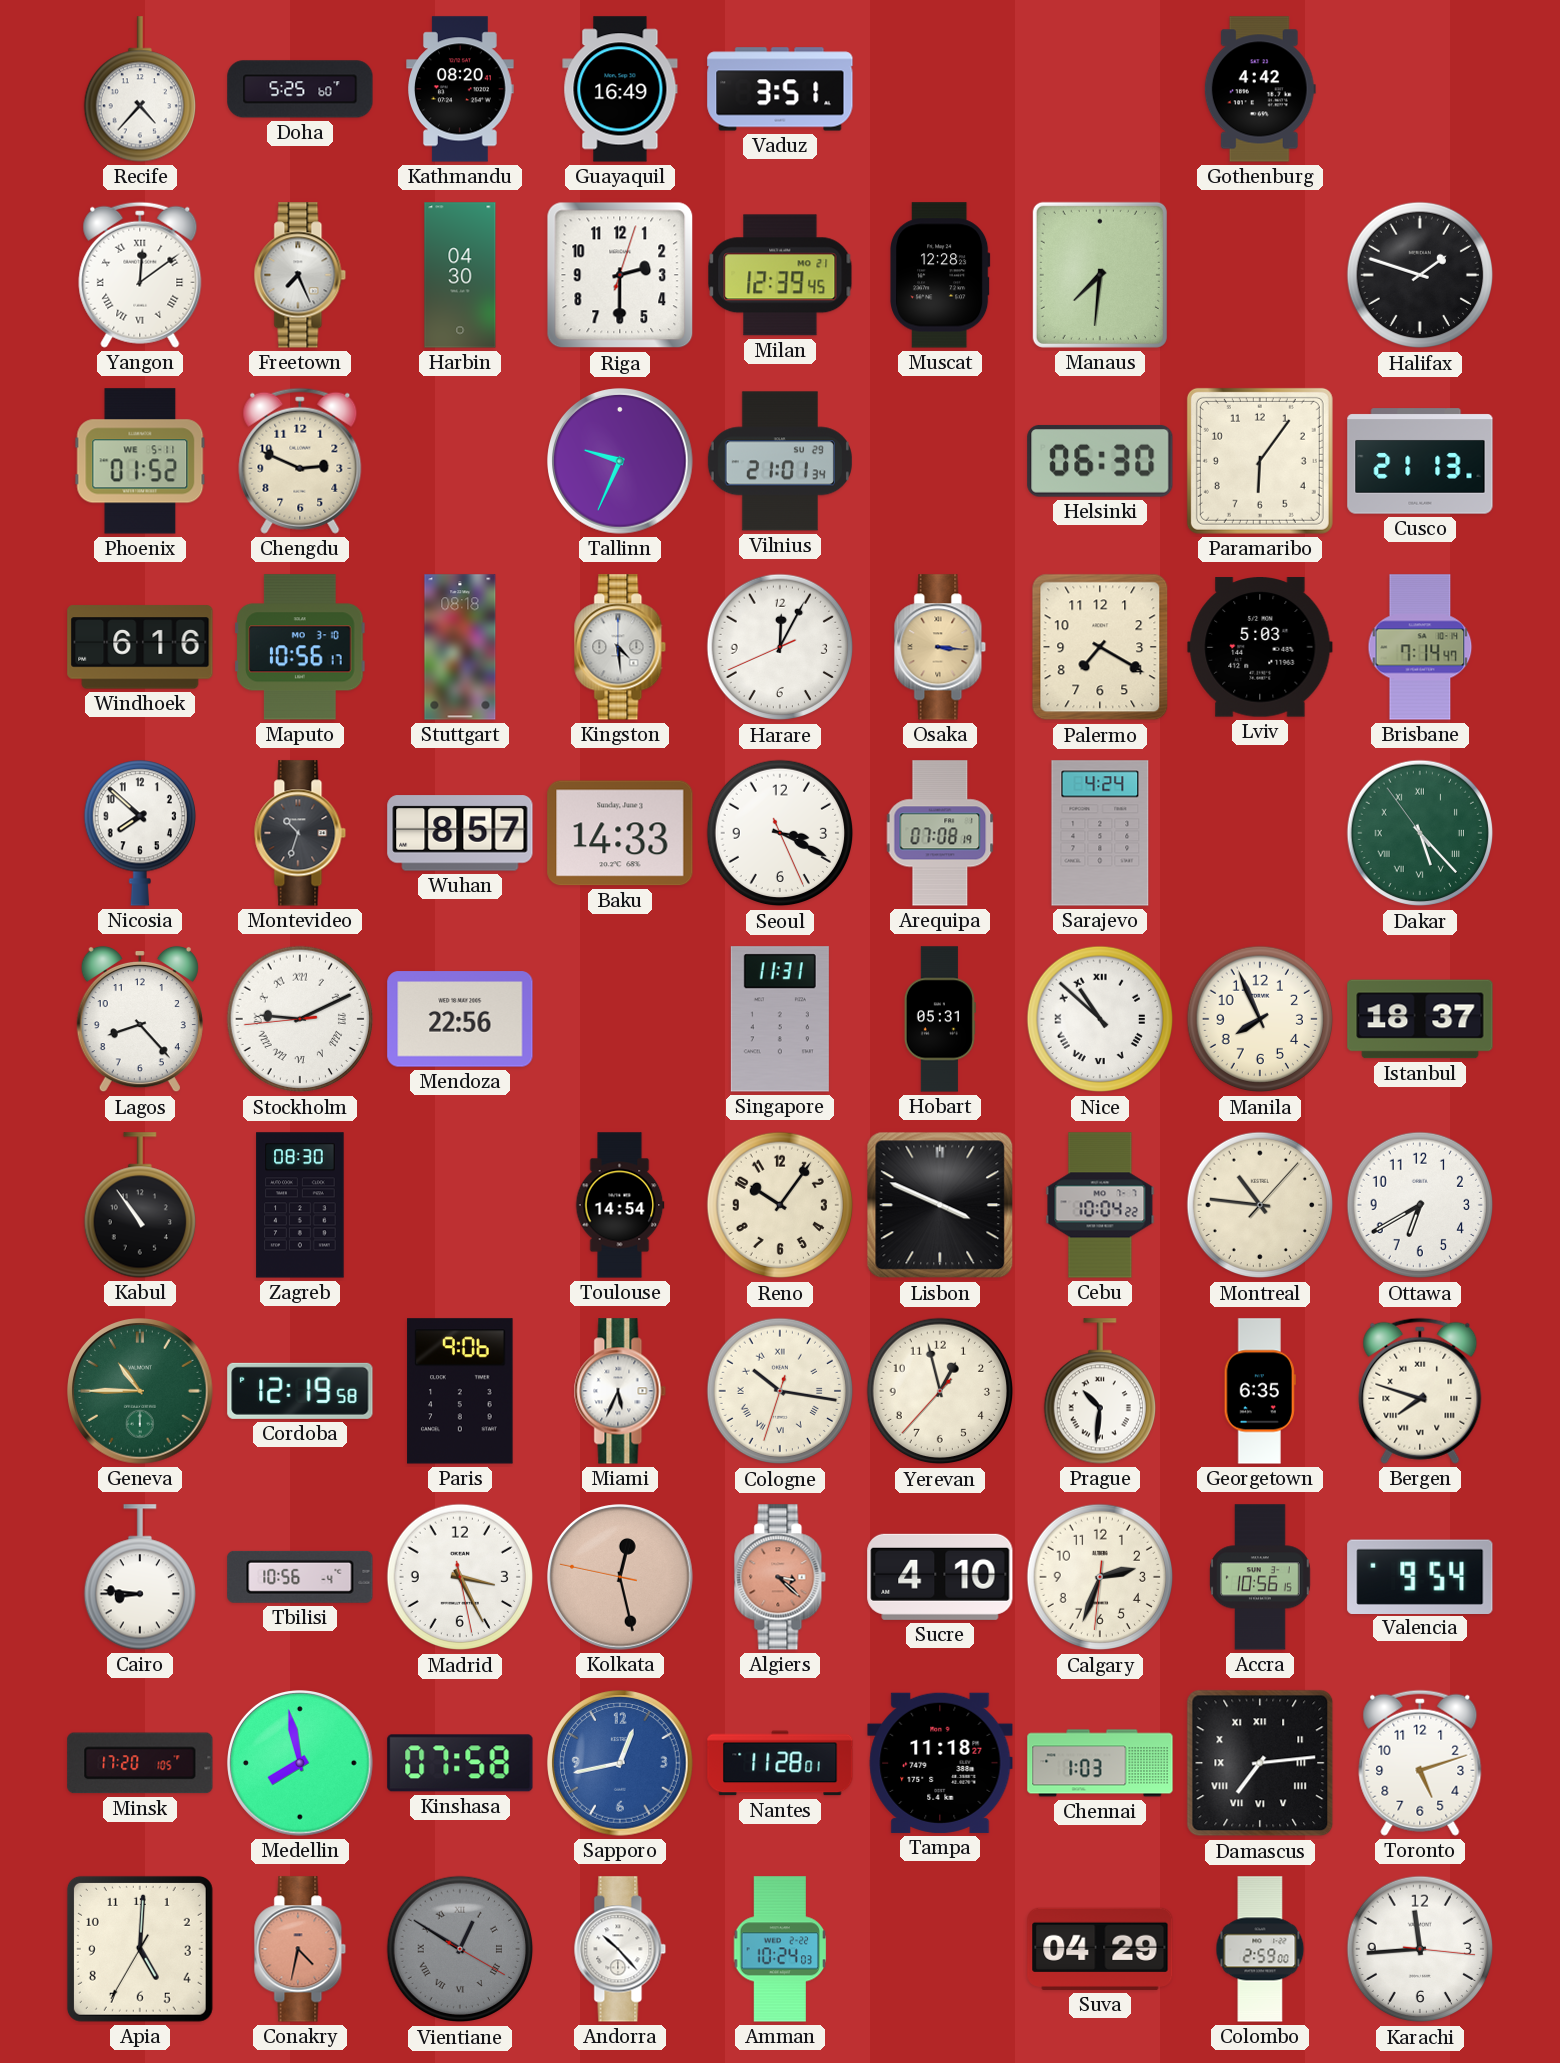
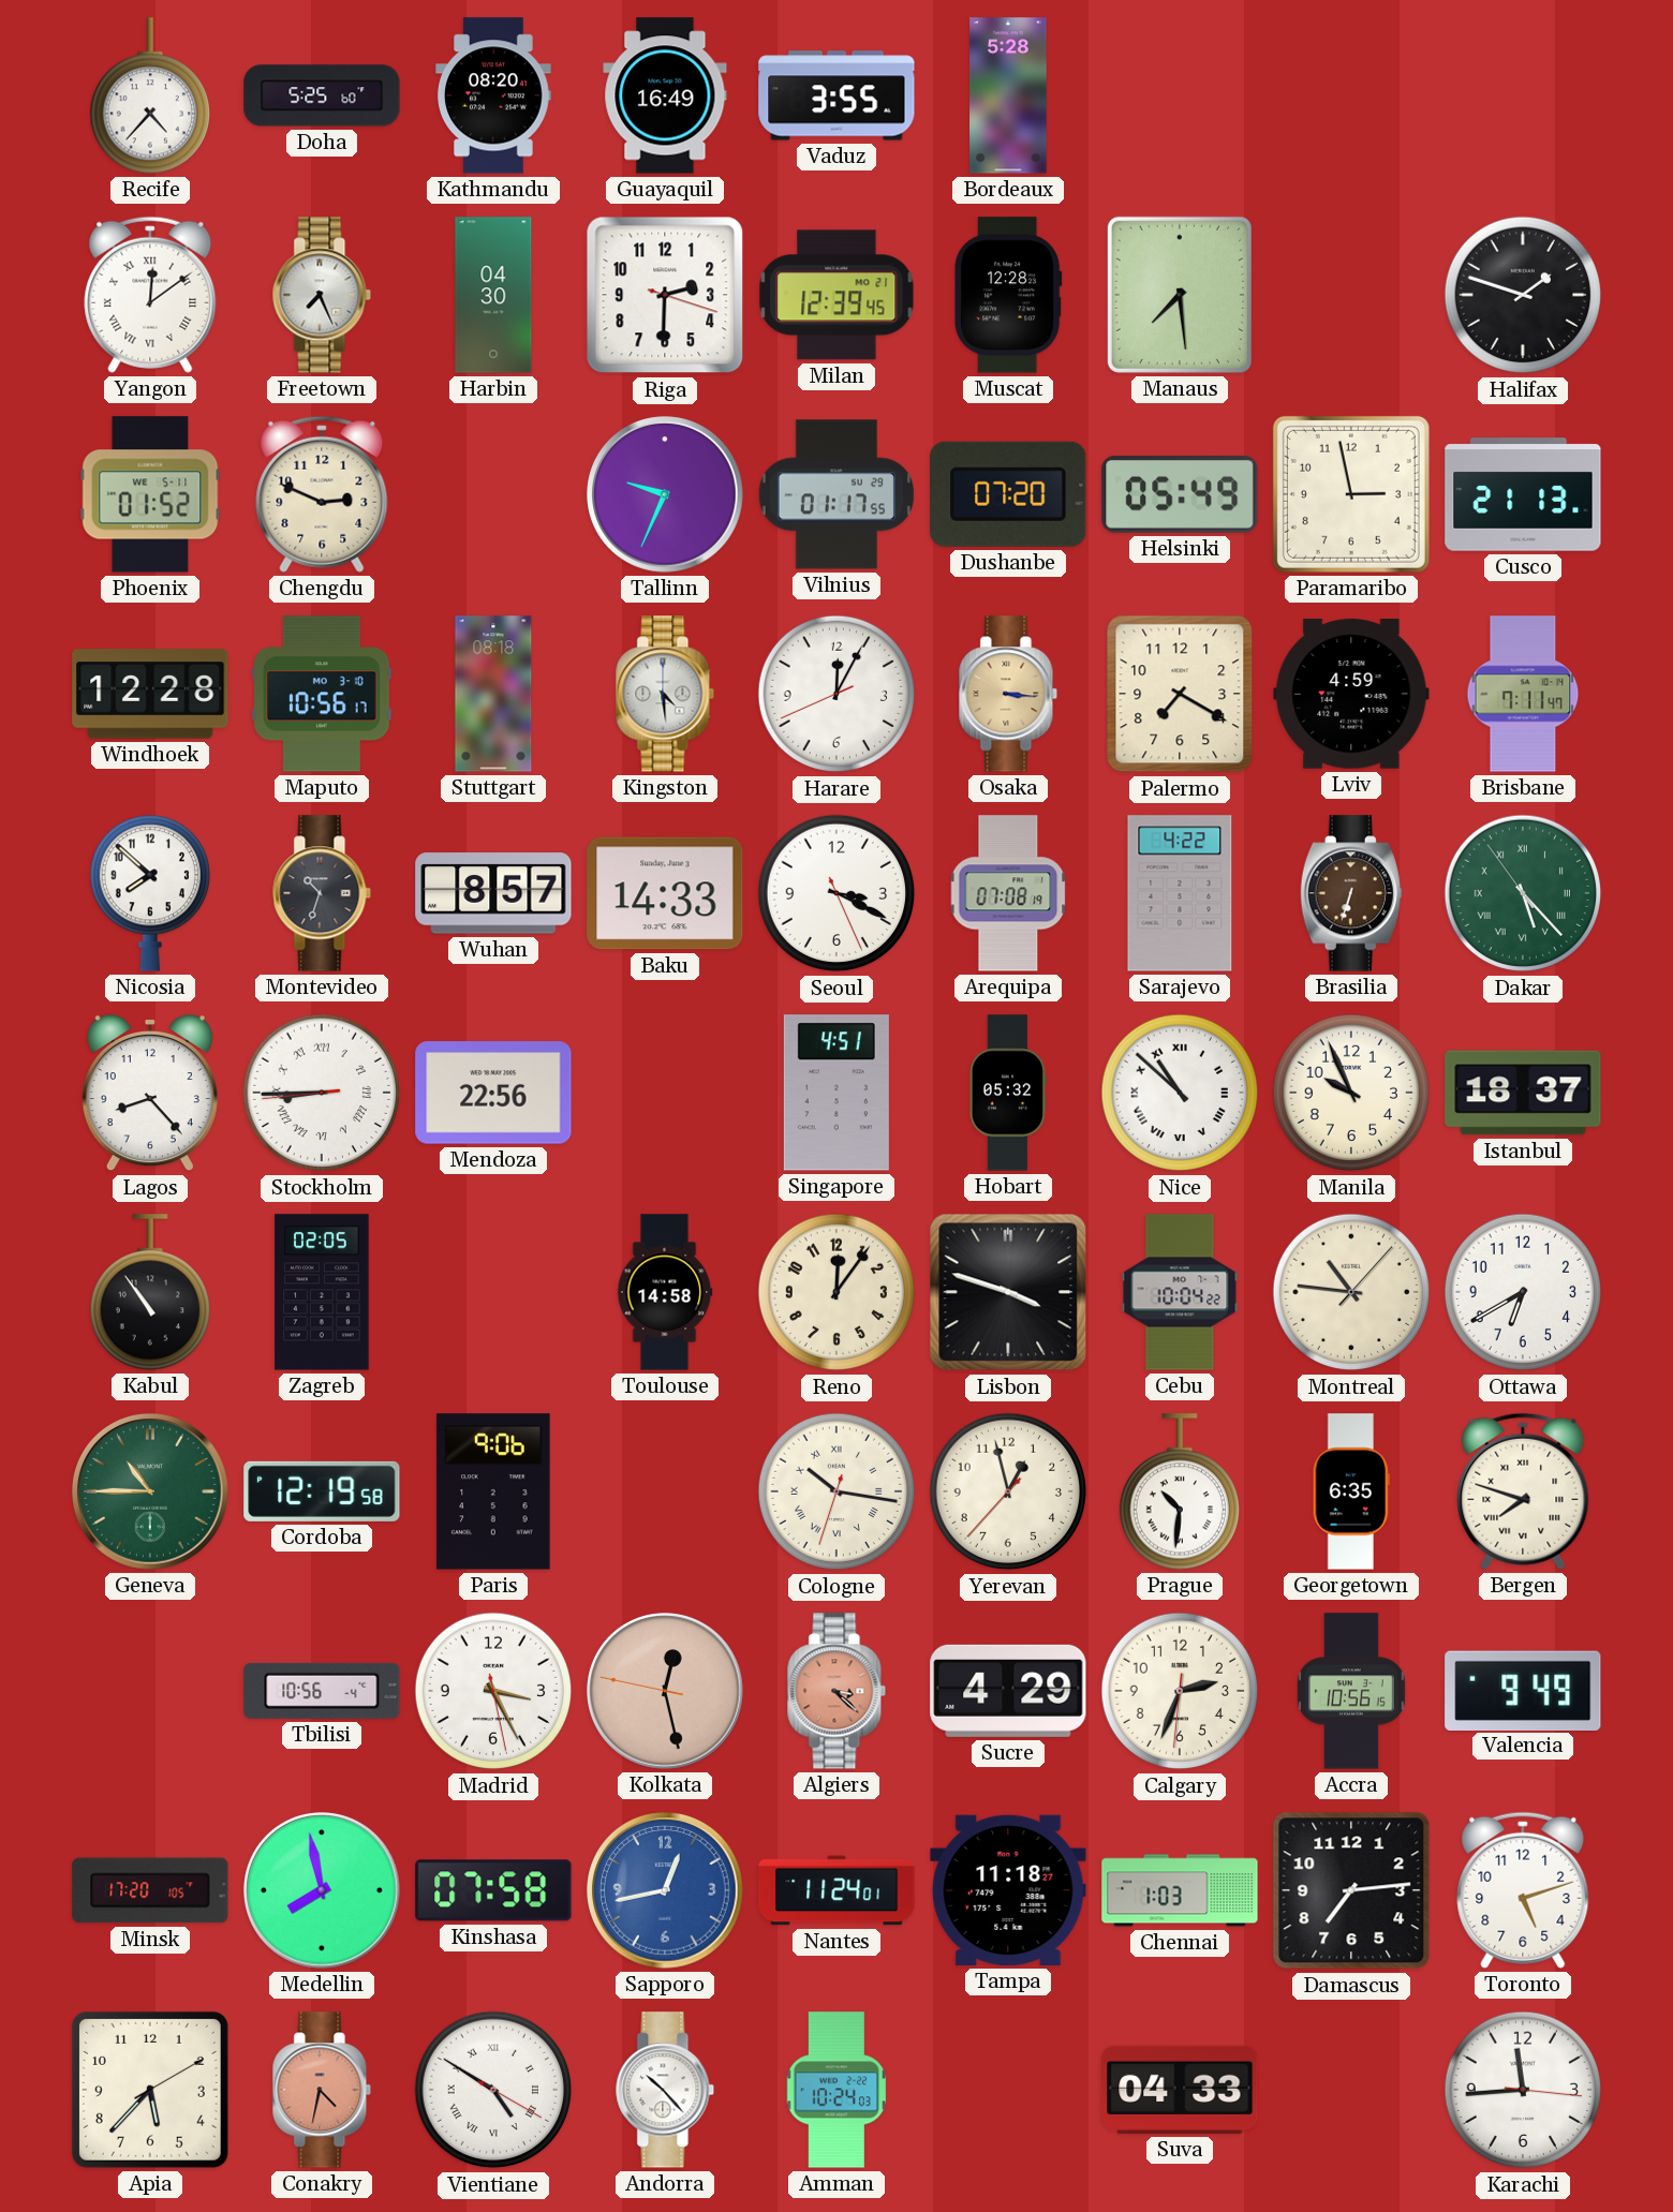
Vaduz: 3:51 -> 3:55 (836, 95)
Bordeaux: none -> 5:28 (1008, 95)
Gothenburg: 4:42 -> none (1260, 89)
Riga: 2:30:03 -> 2:30:18 (665, 295)
Manaus: 7:31 -> 7:29 (1180, 295)
Vilnius: 21:01 -> 01:17 (836, 494)
Dushanbe: none -> 07:20 (1008, 494)
Helsinki: 06:30 -> 05:49 (1180, 494)
Paramaribo: 6:06 -> 2:58 (1351, 494)
Windhoek: 6:16 -> 12:28 (150, 694)
Lviv: 5:03 -> 4:59 (1351, 694)
Brisbane: 7:14 -> 7:11 (1523, 694)
Sarajevo: 4:24 -> 4:22 (1180, 893)
Brasilia: none -> 6:33 (1351, 893)
Stockholm: 9:10 -> 8:44 (322, 1093)
Singapore: 11:31 -> 4:51 (836, 1093)
Hobart: 05:31 -> 05:32 (1008, 1093)
Manila: 7:56 -> 9:56 (1351, 1093)
Zagreb: 08:30 -> 02:05 (322, 1292)
Toulouse: 14:54 -> 14:58 (665, 1292)
Reno: 10:06 -> 12:06 (836, 1292)
Lisbon: 3:49 -> 3:48 (1008, 1292)
Miami: 5:34 -> none (620, 1391)
Cairo: 8:46 -> none (140, 1577)
Sucre: 4:10 -> 4:29 (1008, 1691)
Valencia: 9:54 -> 9:49 (1523, 1690)
Nantes: 11:28 -> 11:24 (836, 1890)
Damascus numerals: Roman -> Arabic (1351, 1890)
Apia: 5:00 -> 5:37 (150, 2090)
Vientiane: 12:50 -> 4:50 (493, 2090)
Vientiane dial: grey -> white (493, 2090)
Suva: 04:29 -> 04:33 (1180, 2090)
Colombo: 2:59 -> none (1260, 1949)
